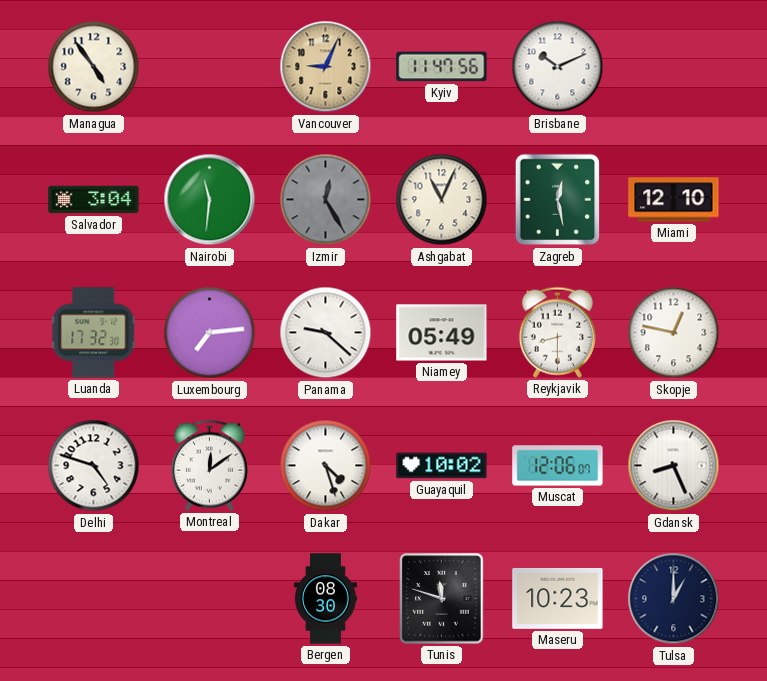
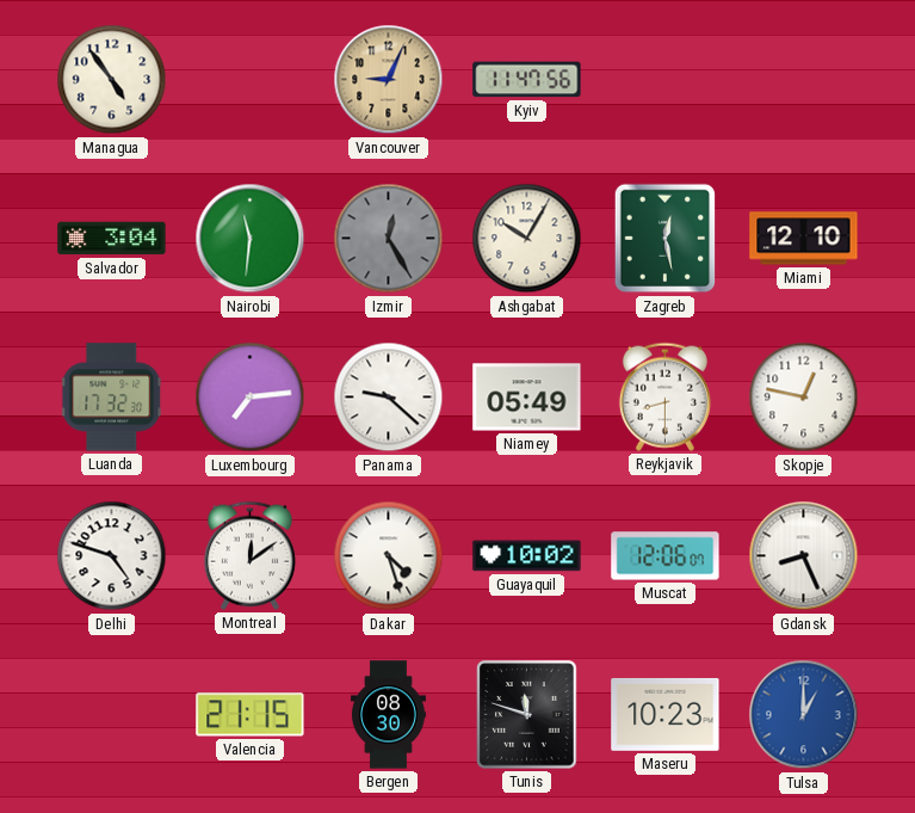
Brisbane: 10:11 -> none (558, 67)
Ashgabat: 11:04 -> 10:05 (527, 239)
Valencia: none -> 21:15 (251, 715)
Tulsa dial: navy -> blue (804, 715)
